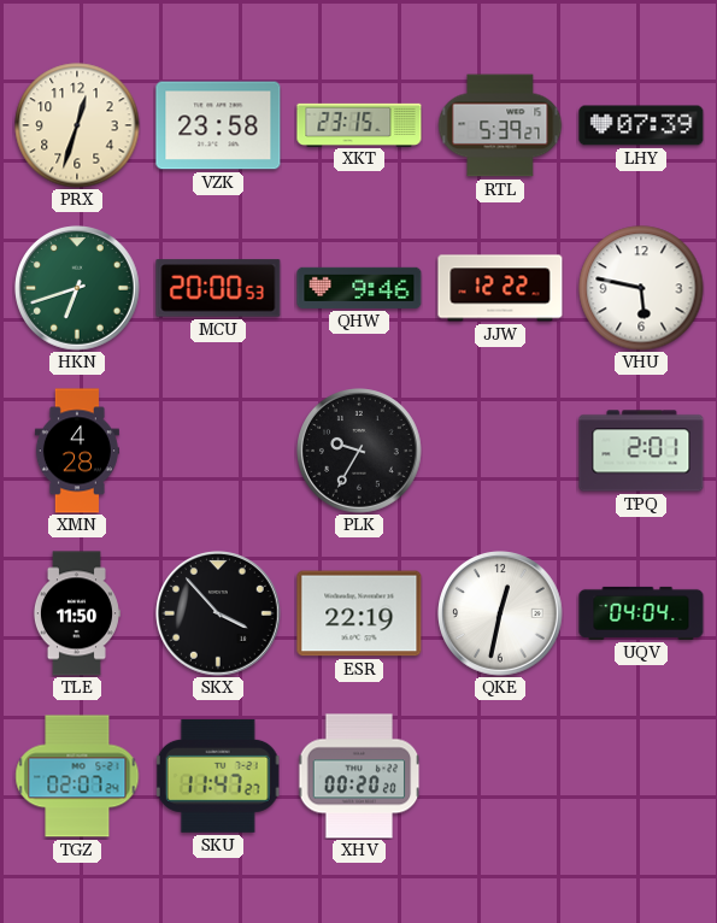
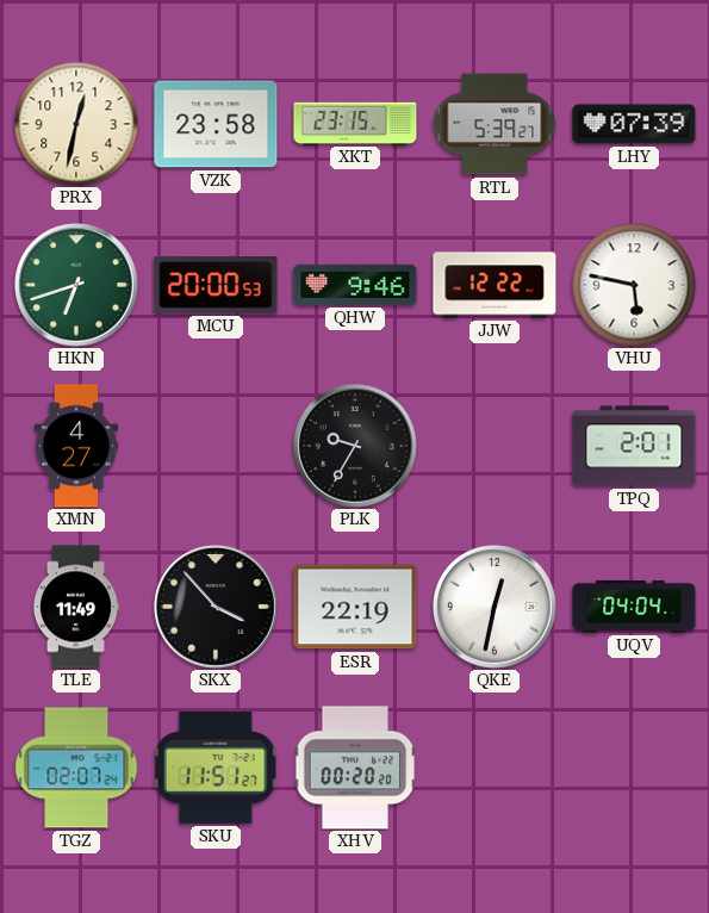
PRX: 12:33 -> 12:32 (76, 124)
XMN: 4:28 -> 4:27 (76, 446)
TLE: 11:50 -> 11:49 (75, 607)
SKU: 11:47 -> 11:51 (216, 768)
